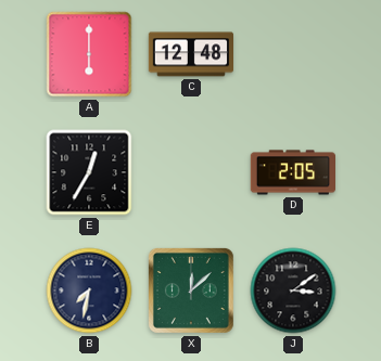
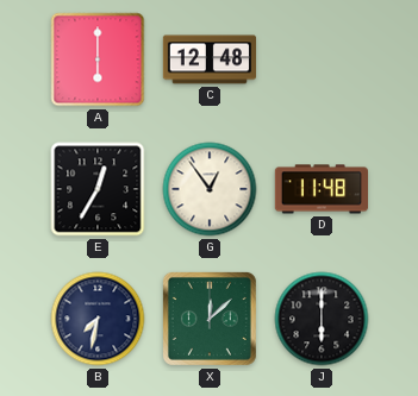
G: none -> 12:54 (210, 189)
D: 2:05 -> 11:48 (320, 189)
J: 3:09 -> 6:00 (322, 319)
